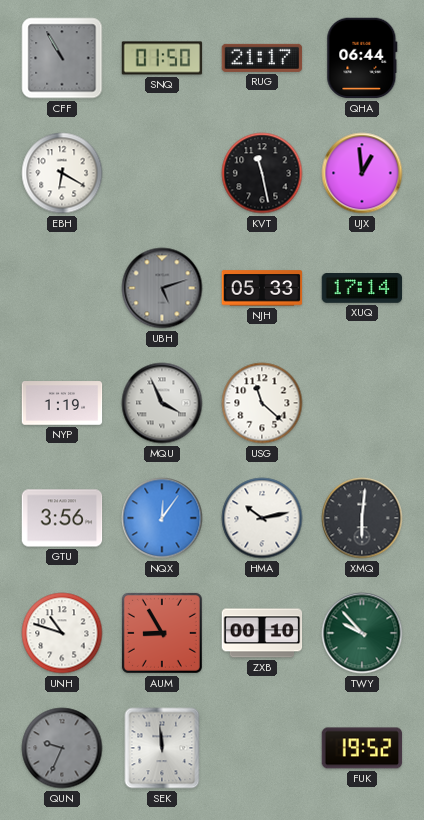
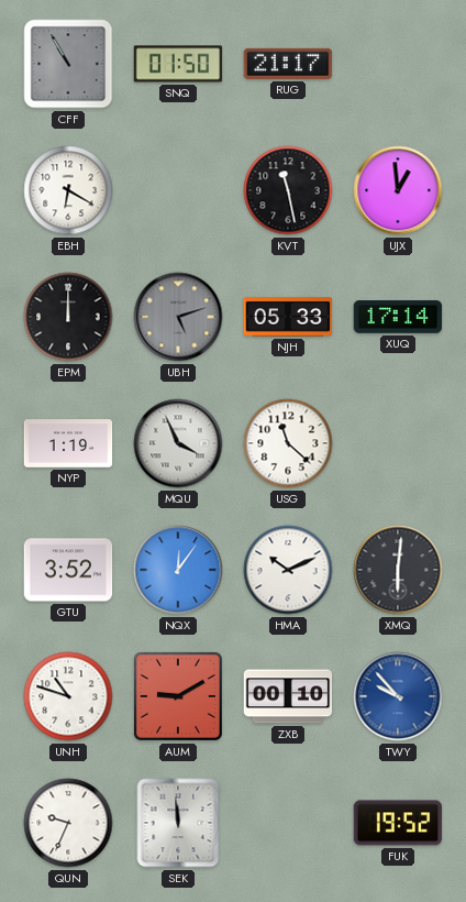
QHA: 06:44 -> none (362, 58)
EPM: none -> 12:00 (68, 317)
GTU: 3:56 -> 3:52 (68, 570)
HMA: 10:13 -> 10:11 (288, 570)
AUM: 8:55 -> 9:10 (178, 696)
TWY dial: green -> blue (398, 696)
QUN dial: grey -> white (68, 823)
